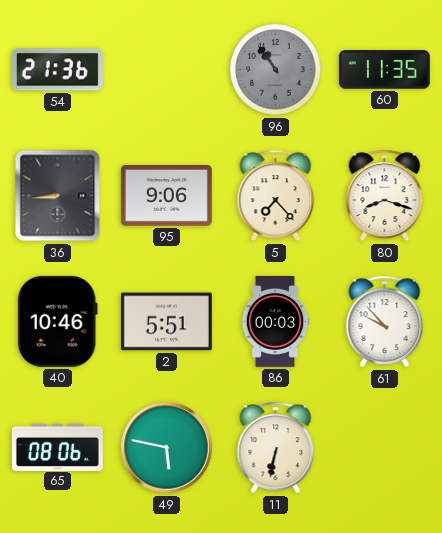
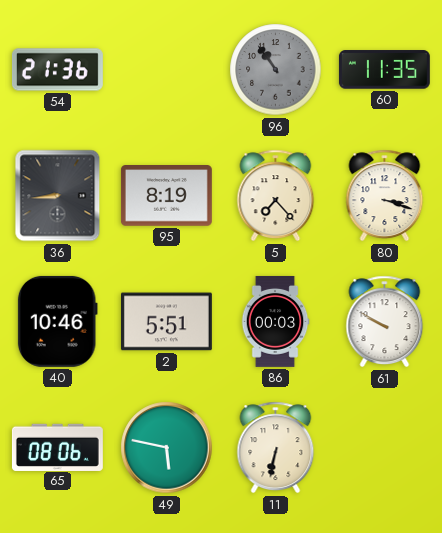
95: 9:06 -> 8:19 (166, 196)
80: 8:18 -> 3:18 (385, 196)
61: 9:53 -> 9:50 (385, 322)
